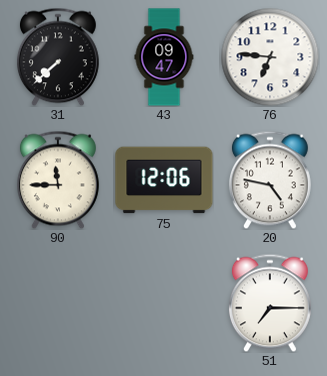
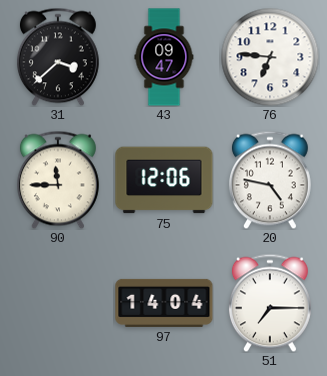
31: 7:38 -> 3:38 (58, 57)
97: none -> 14:04 (164, 303)
